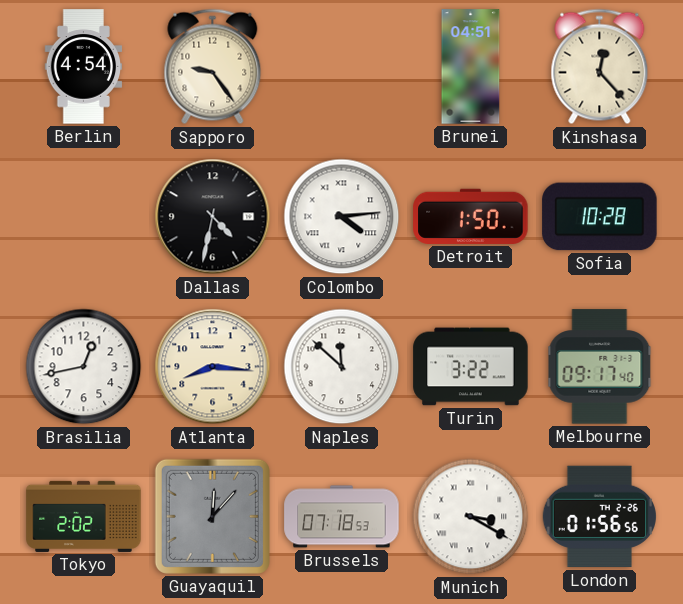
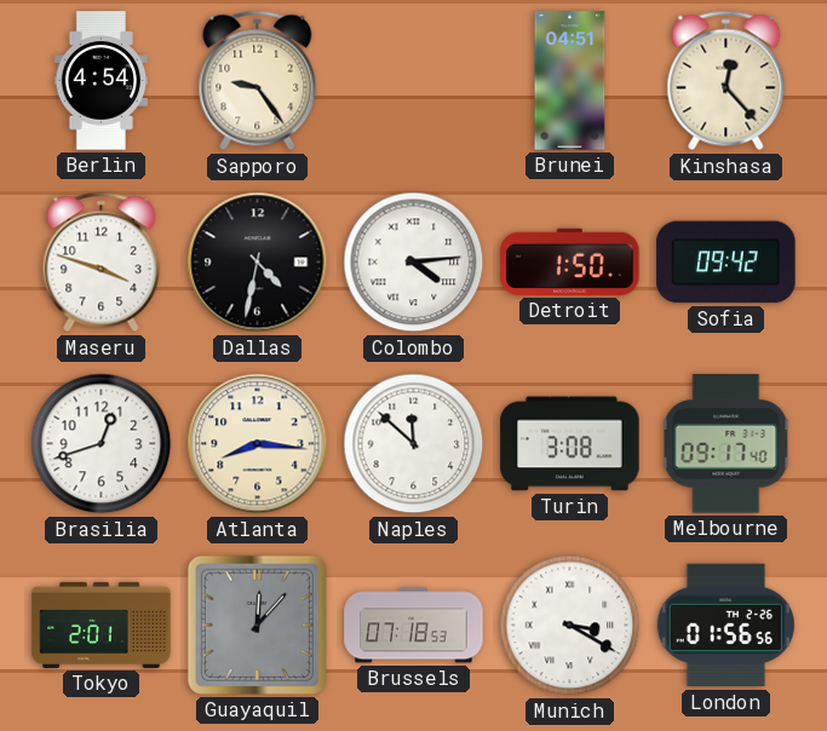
Maseru: none -> 3:48 (102, 263)
Sofia: 10:28 -> 09:42 (727, 263)
Brasilia: 12:43 -> 12:42 (102, 444)
Turin: 3:22 -> 3:08 (570, 444)
Tokyo: 2:02 -> 2:01 (102, 624)
